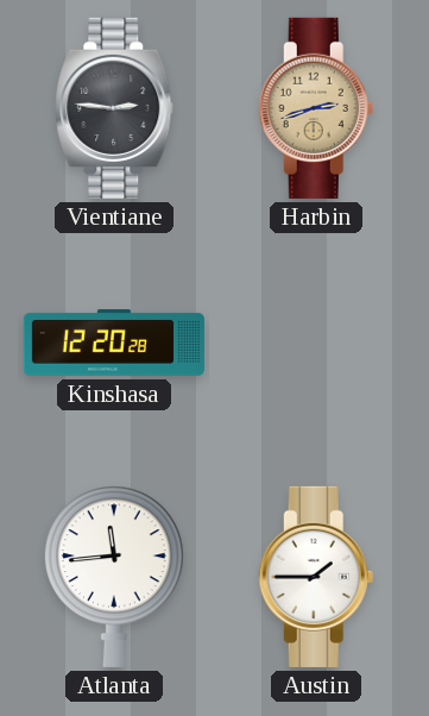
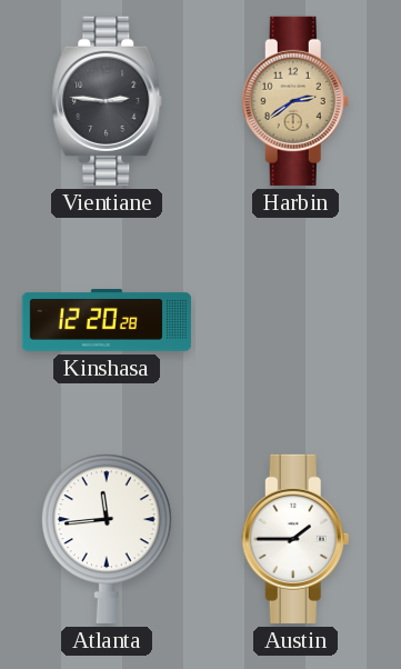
Harbin: 2:42 -> 2:39 (295, 101)
